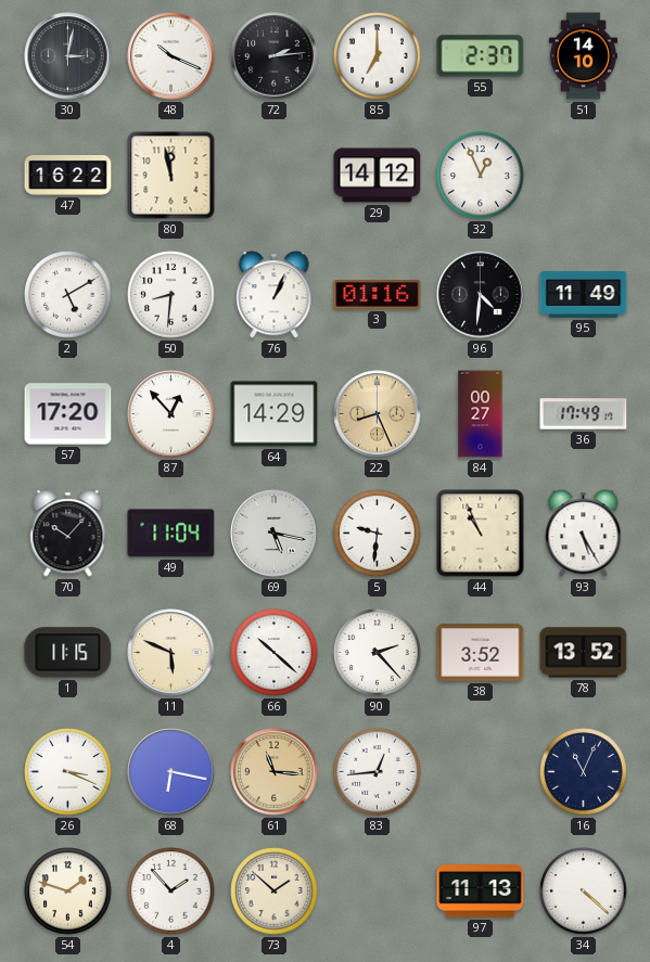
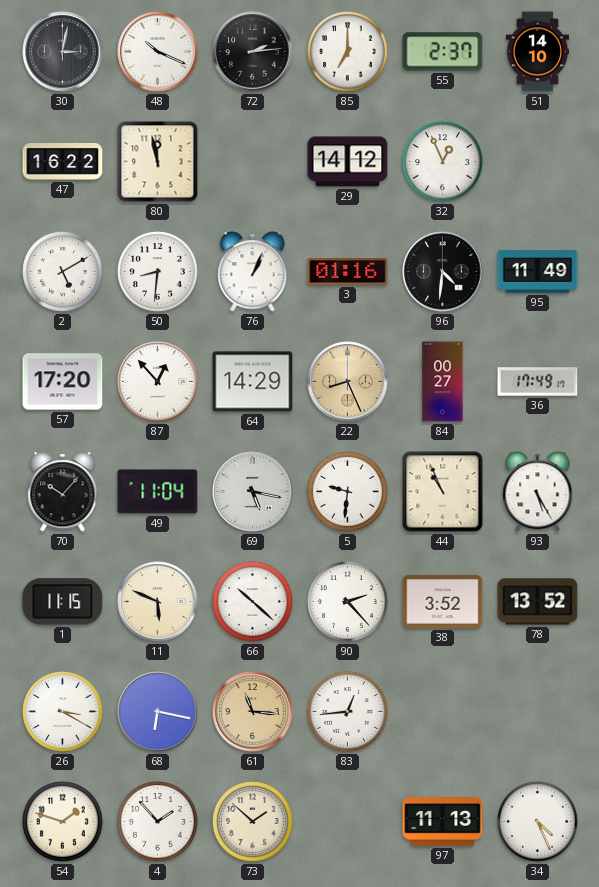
26: 3:19 -> 3:20 (63, 712)
16: 11:04 -> none (584, 772)
34: 4:22 -> 4:26 (538, 822)
